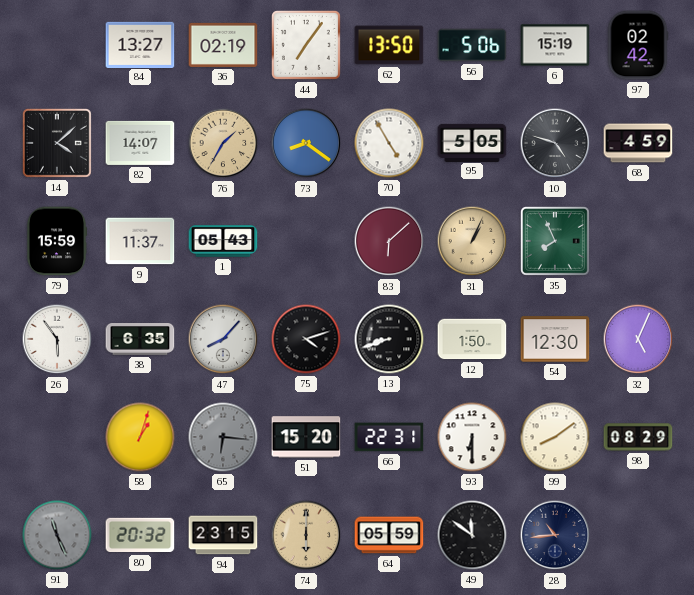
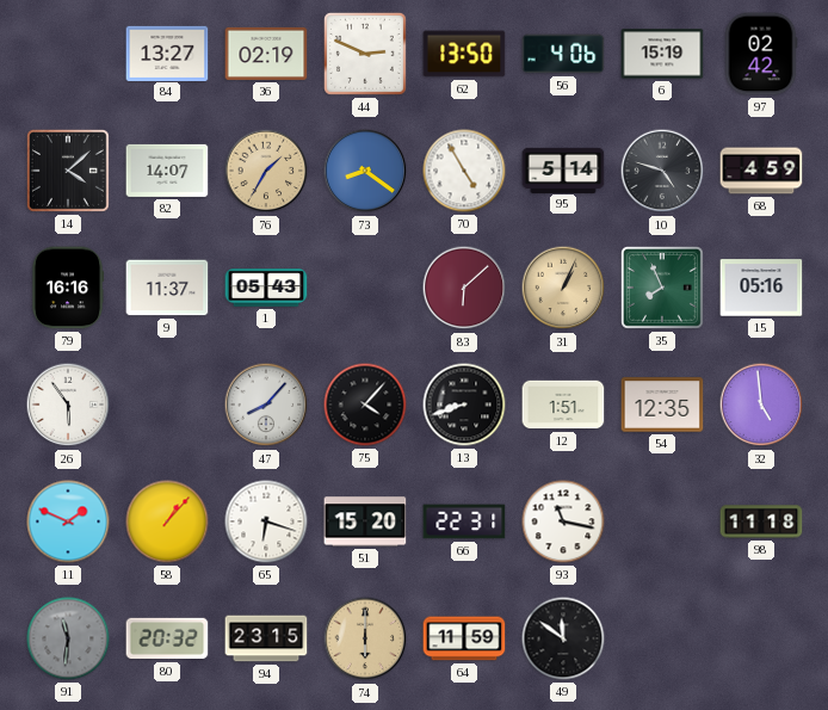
44: 7:06 -> 2:49 (365, 54)
56: 5:06 -> 4:06 (563, 54)
95: 5:05 -> 5:14 (563, 169)
79: 15:59 -> 16:16 (68, 288)
15: none -> 05:16 (761, 288)
38: 6:35 -> none (140, 339)
75: 4:12 -> 4:07 (365, 405)
12: 1:50 -> 1:51 (563, 405)
54: 12:30 -> 12:35 (662, 405)
32: 5:04 -> 4:59 (761, 405)
11: none -> 1:49 (68, 521)
58: 1:03 -> 1:07 (167, 521)
65: 6:16 -> 6:18 (266, 521)
65 dial: grey -> white (266, 521)
93: 6:30 -> 11:17 (563, 521)
99: 8:09 -> none (555, 437)
98: 08:29 -> 11:18 (761, 521)
91: 11:26 -> 11:31 (68, 638)
64: 05:59 -> 11:59 (464, 638)
28: 10:44 -> none (555, 535)
